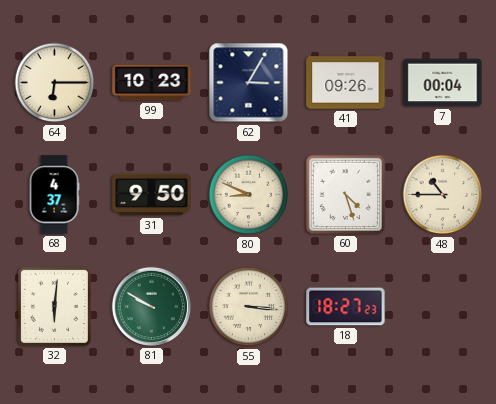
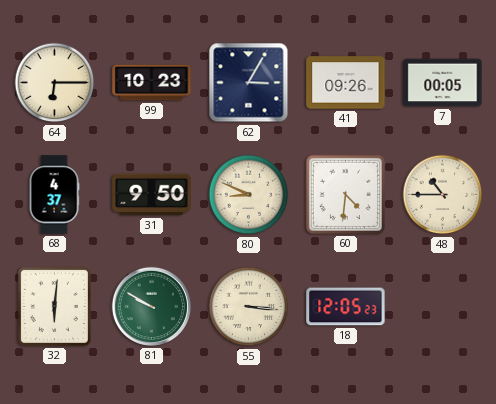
7: 00:04 -> 00:05 (443, 83)
60: 4:27 -> 4:31 (345, 194)
18: 18:27 -> 12:05 (346, 307)
